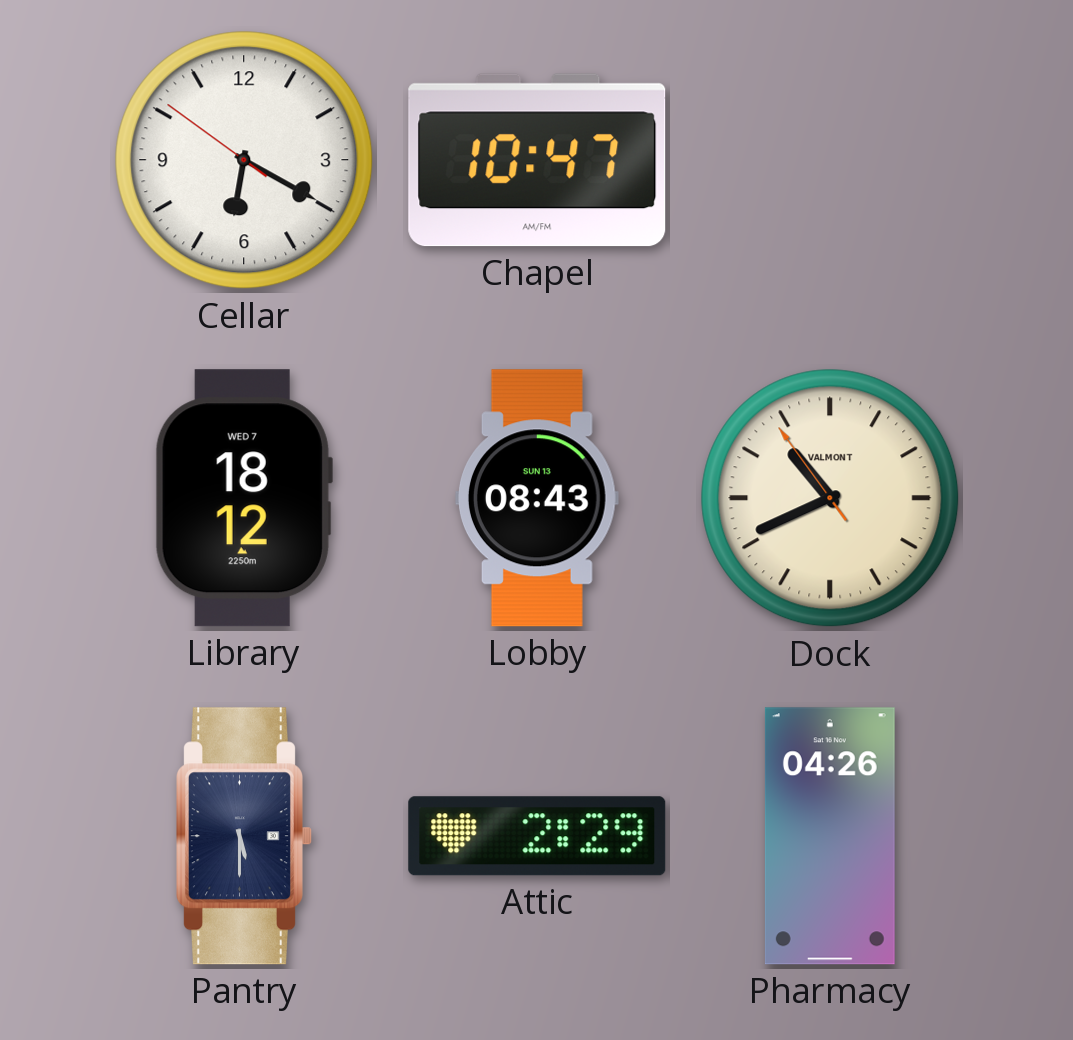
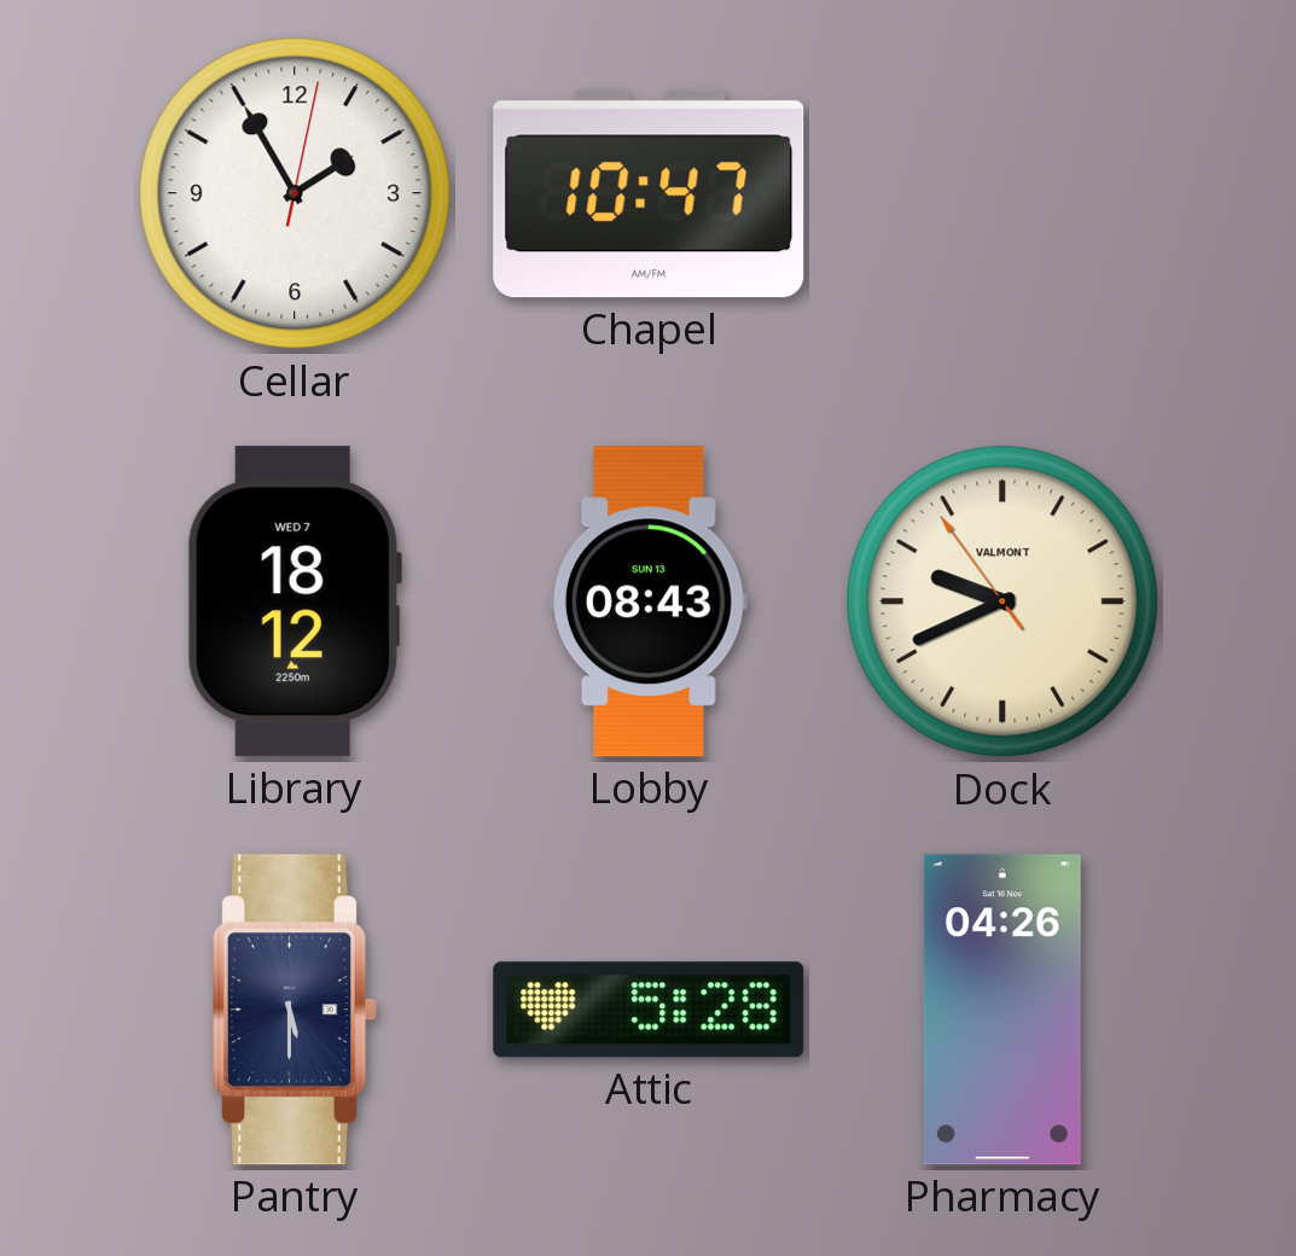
Cellar: 6:19 -> 1:55 (295, 193)
Dock: 10:40 -> 9:40 (1002, 601)
Attic: 2:29 -> 5:28 (649, 1010)
